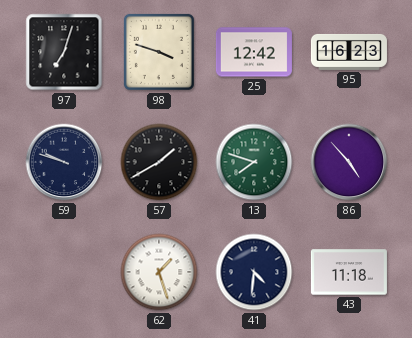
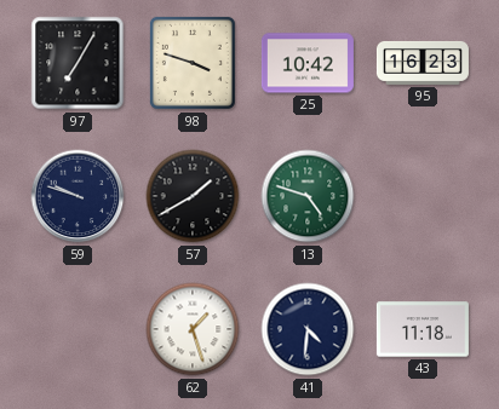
97: 7:03 -> 7:05 (78, 63)
25: 12:42 -> 10:42 (308, 63)
13: 7:48 -> 4:48 (308, 196)
86: 4:53 -> none (349, 162)
